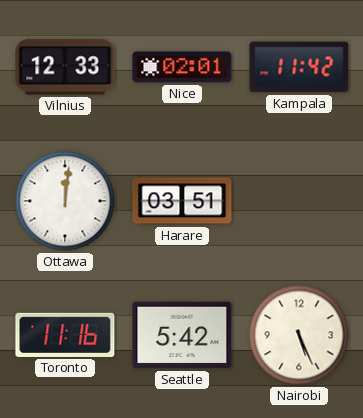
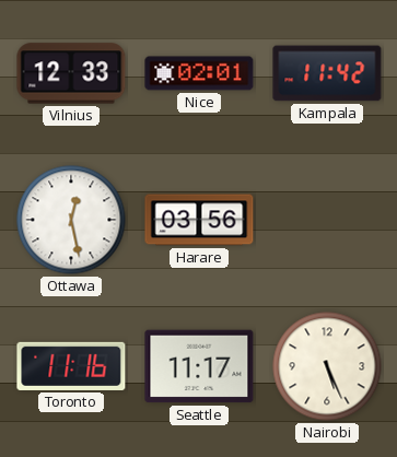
Ottawa: 12:01 -> 12:28 (71, 220)
Harare: 03:51 -> 03:56 (199, 220)
Seattle: 5:42 -> 11:17 (199, 366)
